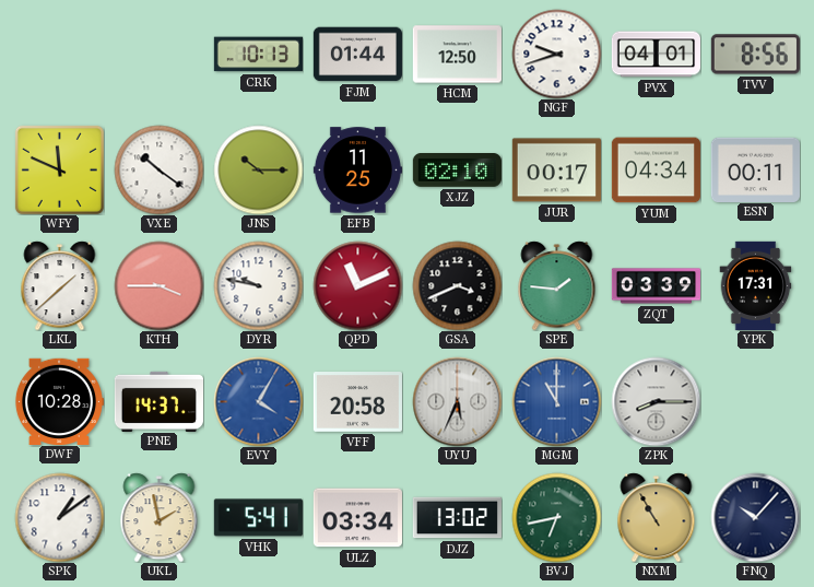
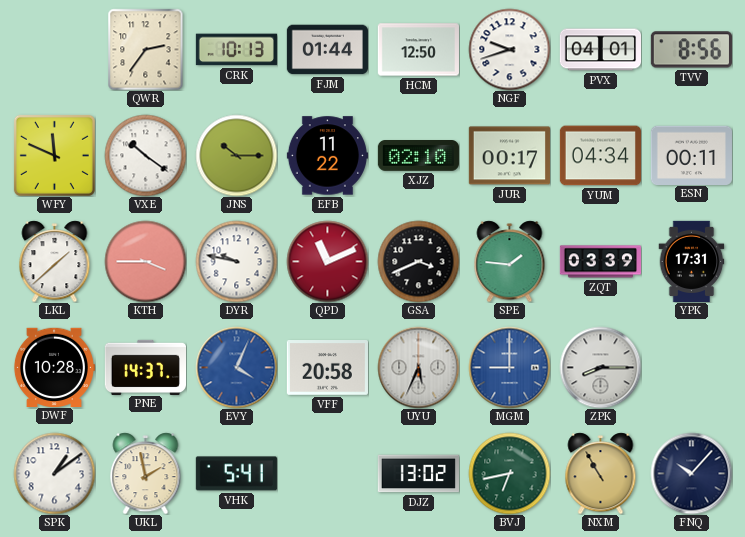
QWR: none -> 2:36 (146, 49)
EFB: 11:25 -> 11:22 (327, 156)
EVY: 4:05 -> 4:04 (236, 367)
MGM: 11:00 -> 9:00 (509, 367)
ULZ: 03:34 -> none (357, 518)
